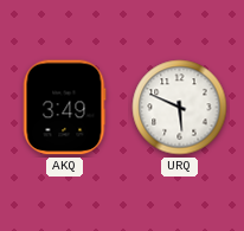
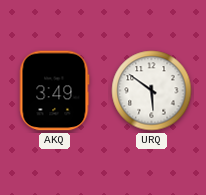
URQ: 5:49 -> 5:51 (152, 91)
